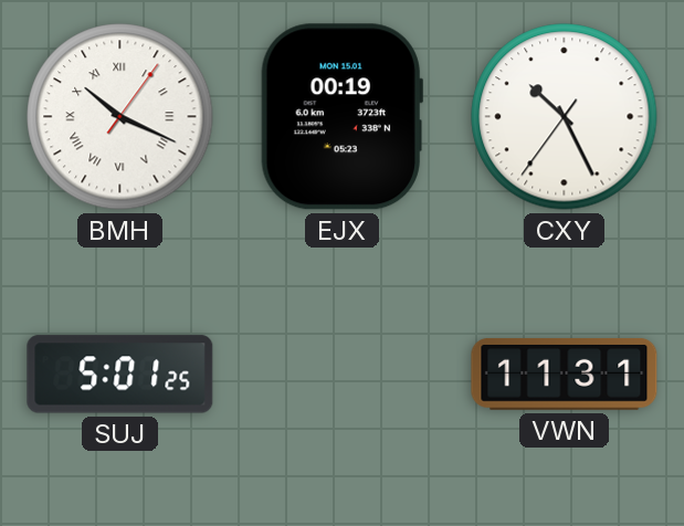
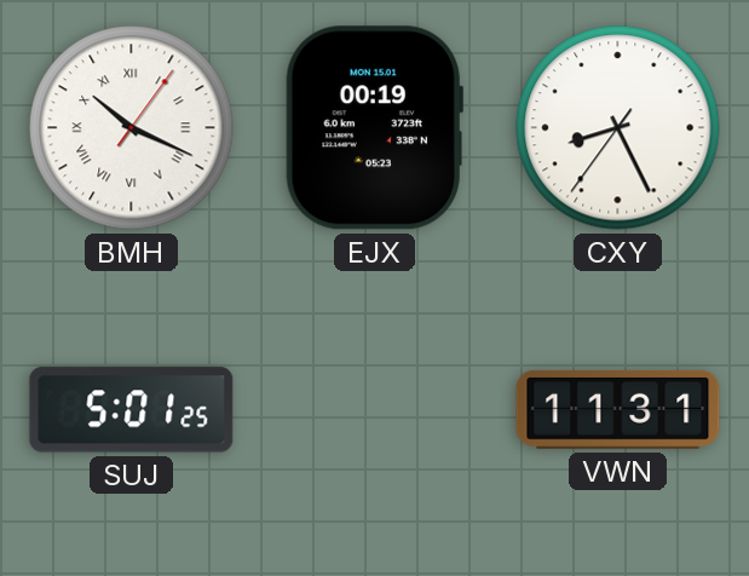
CXY: 10:25 -> 8:25 (618, 128)
